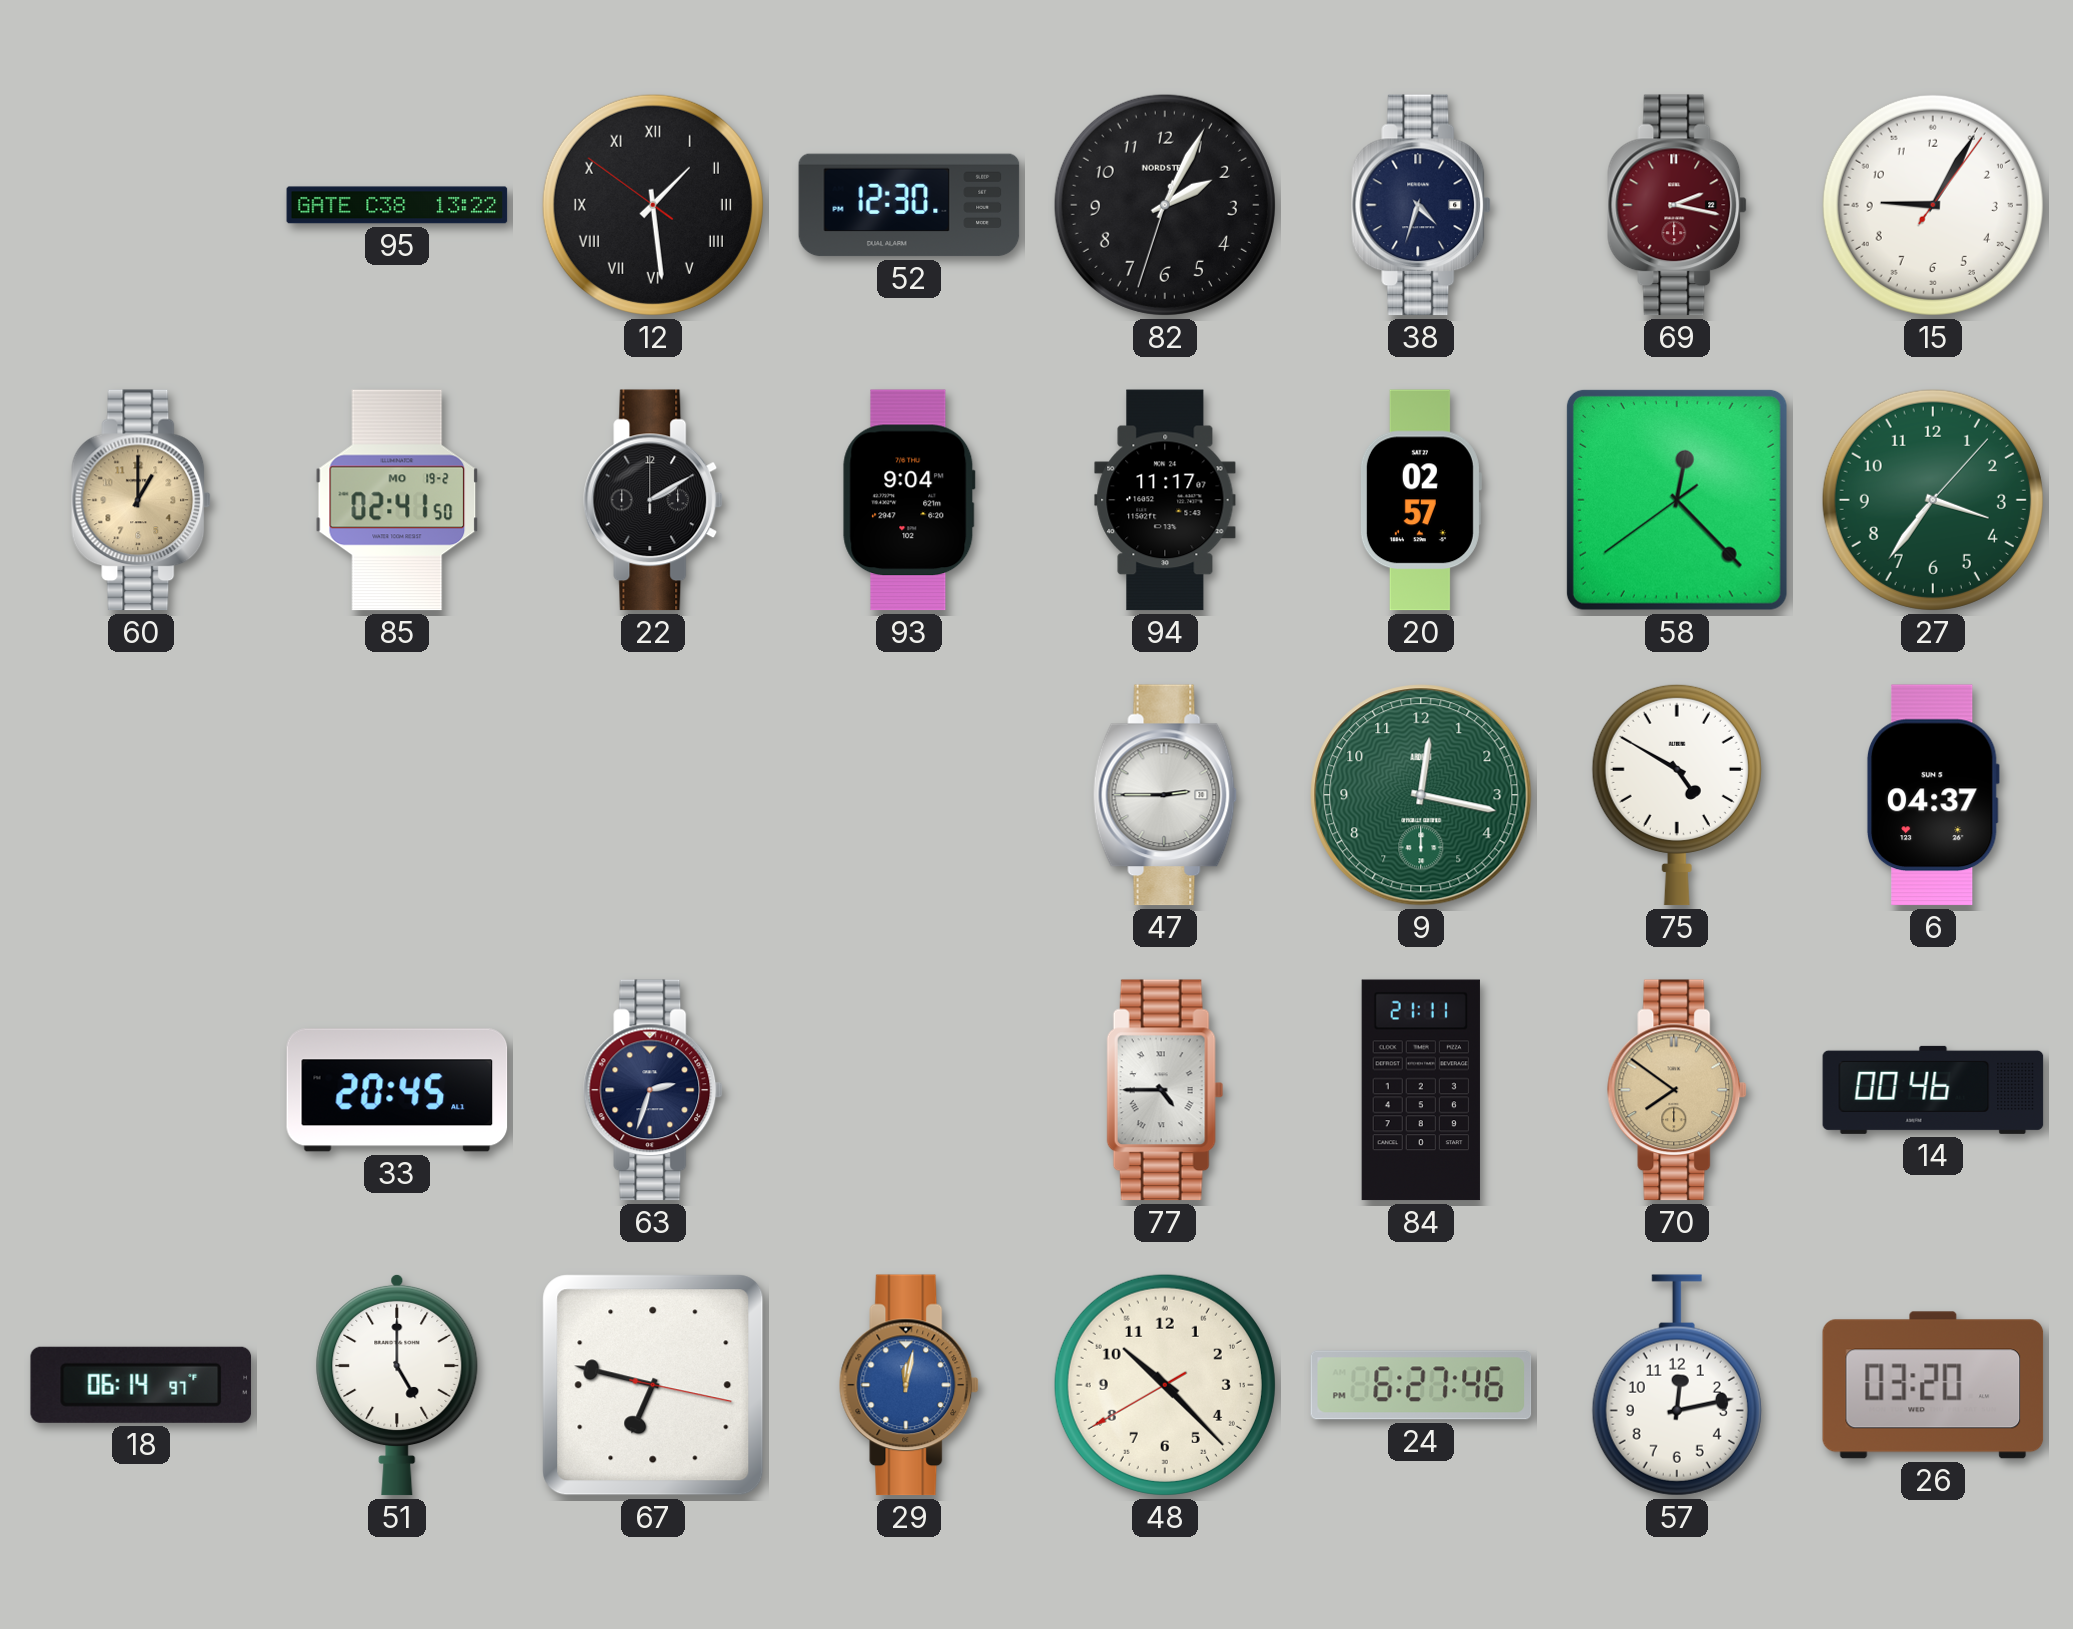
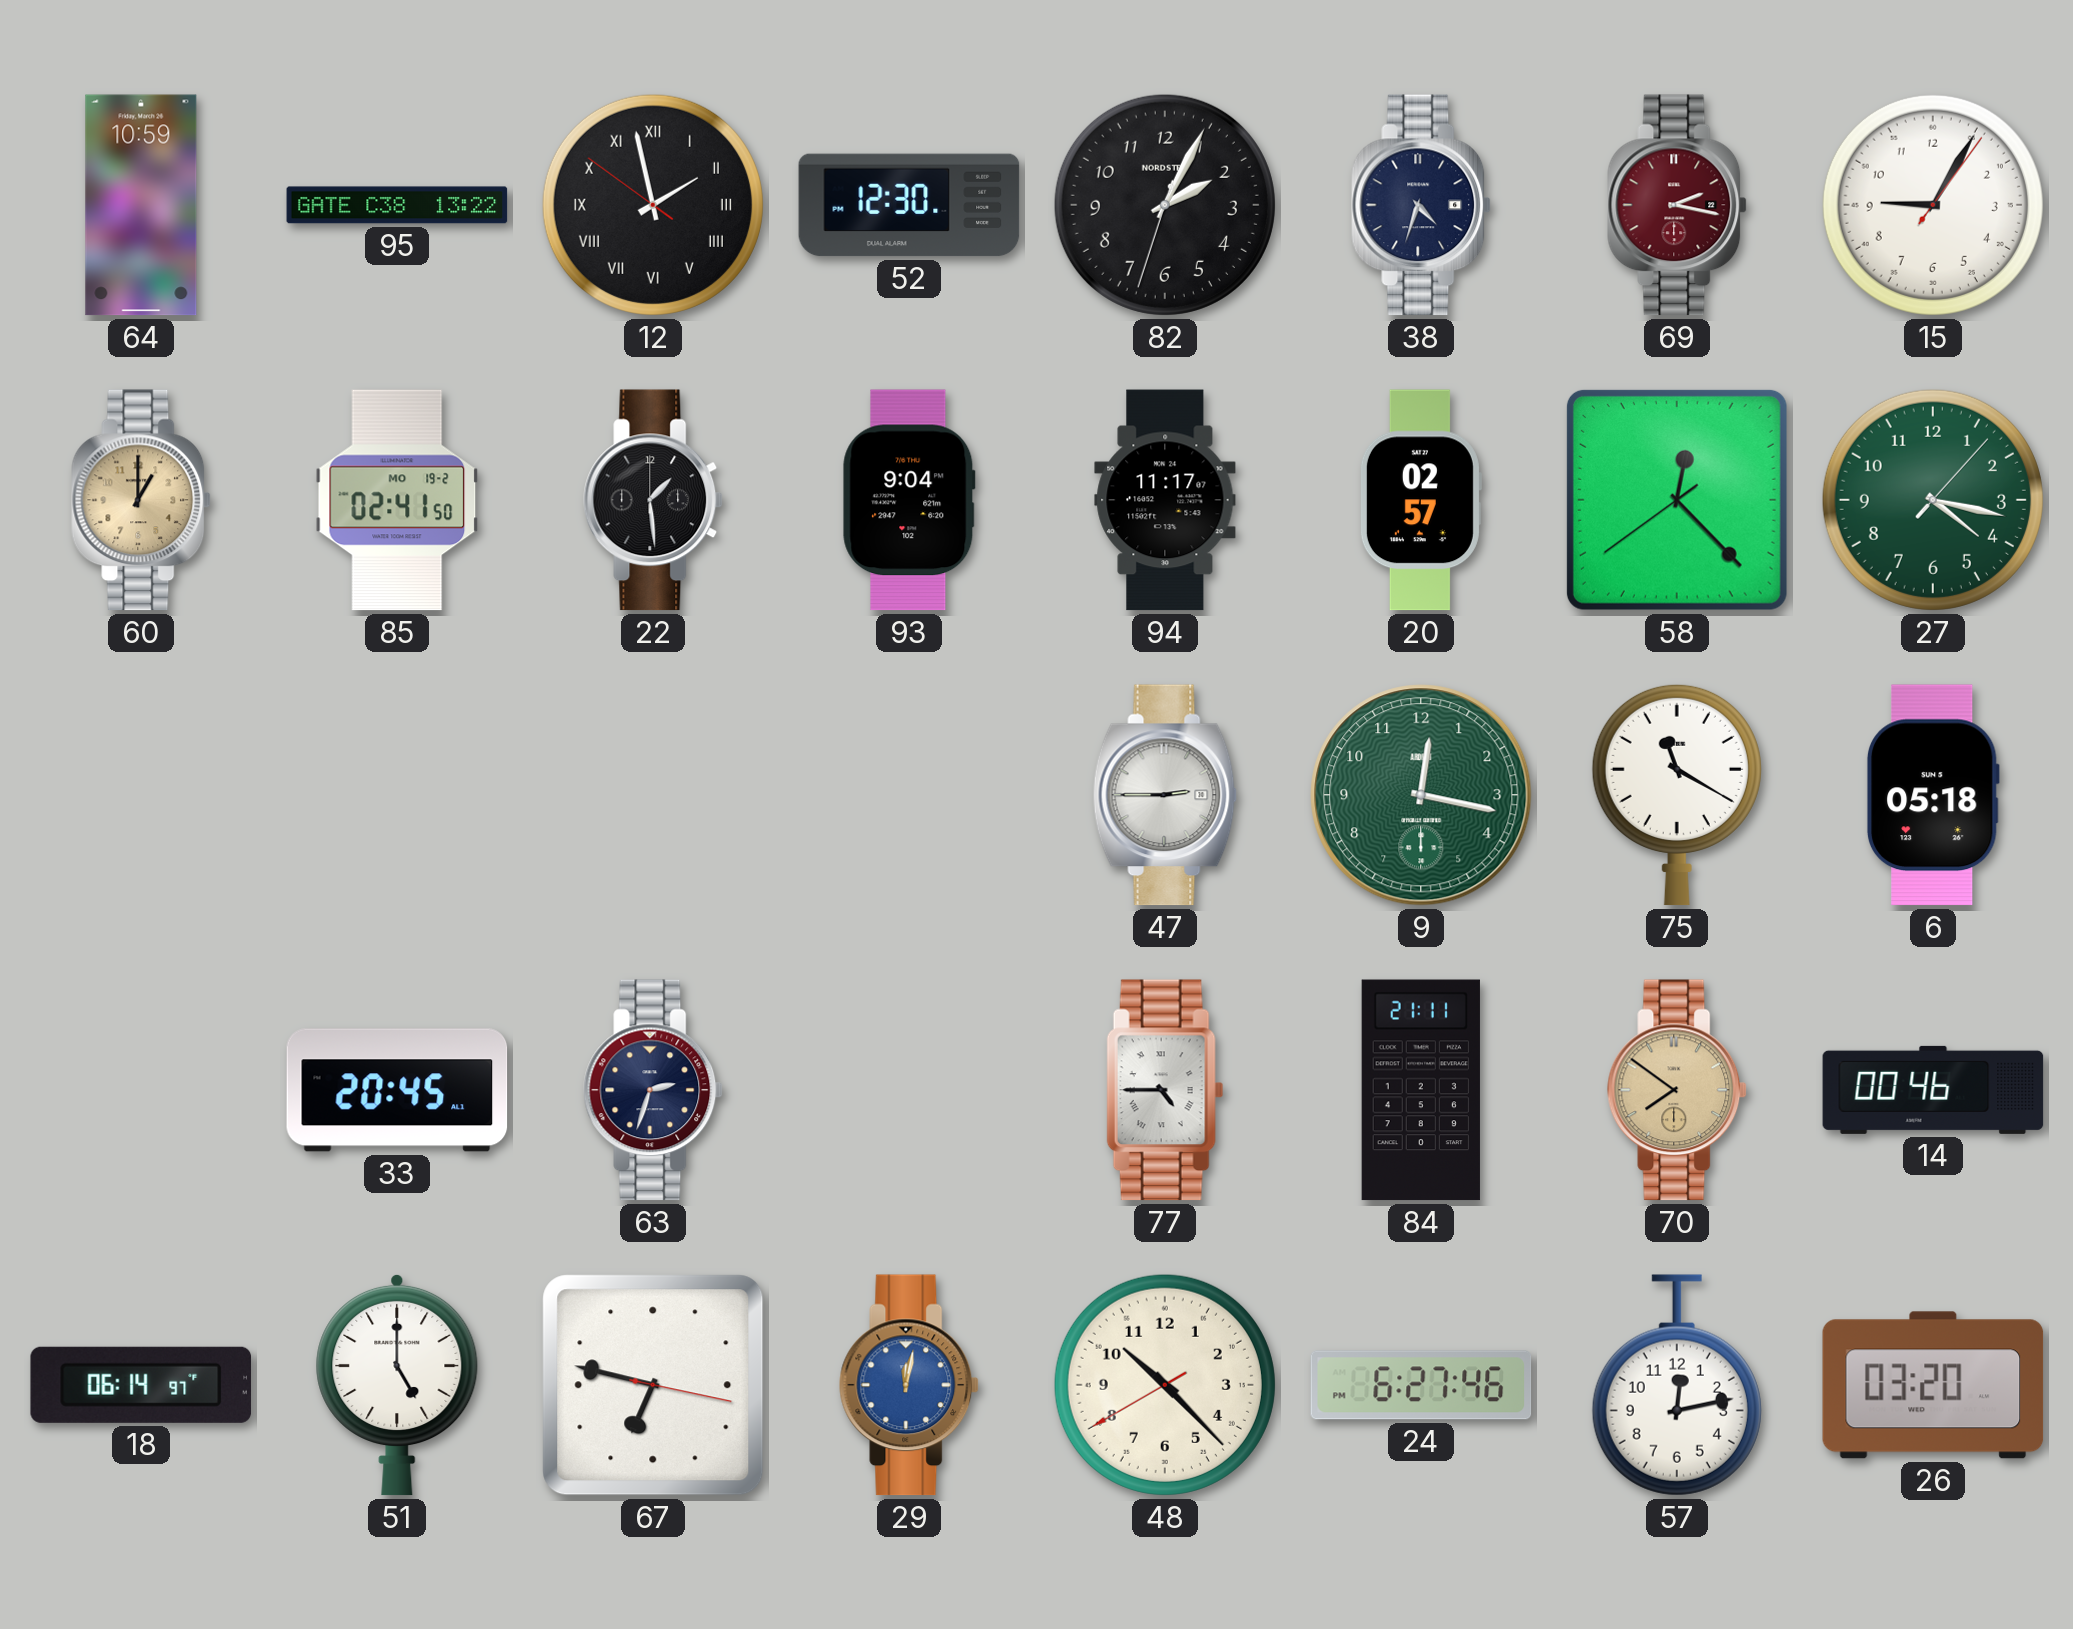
64: none -> 10:59 (141, 205)
12: 1:28 -> 1:57 (653, 205)
22: 2:10 -> 1:29 (654, 500)
27: 3:36 -> 4:17 (1933, 500)
75: 4:50 -> 11:20 (1677, 795)
6: 04:37 -> 05:18 (1933, 795)
